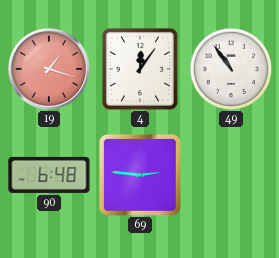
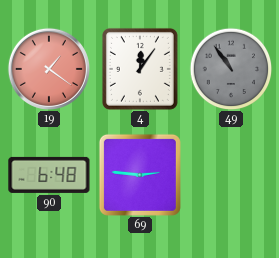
19: 1:18 -> 1:21 (49, 69)
49 dial: white -> grey (231, 69)
